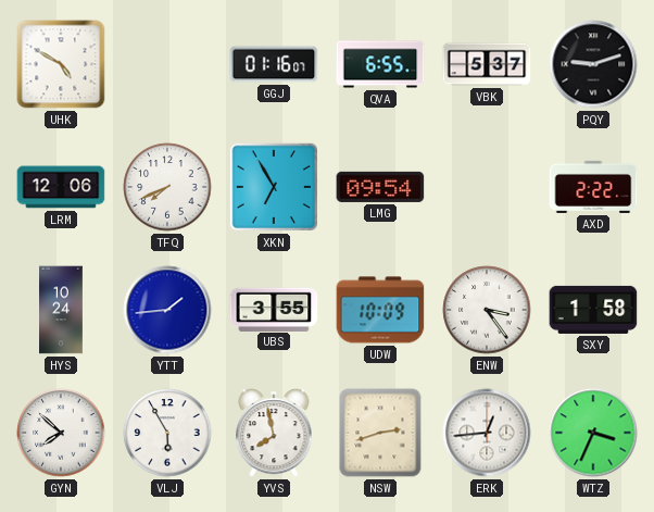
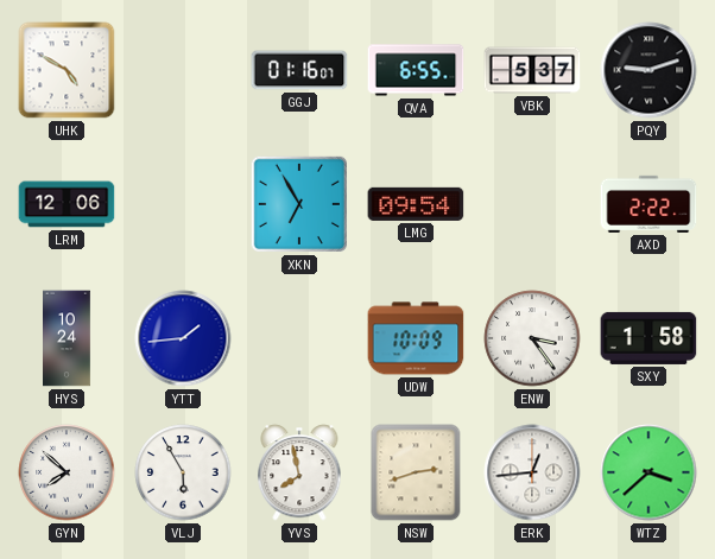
TFQ: 7:41 -> none (167, 187)
UBS: 3:55 -> none (274, 309)
WTZ: 3:34 -> 3:38 (648, 472)
